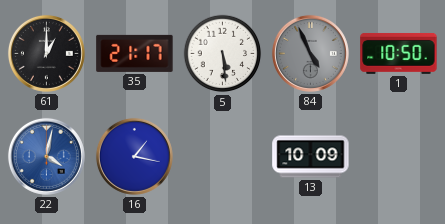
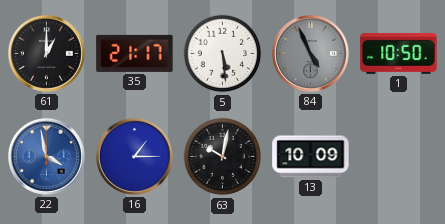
22: 4:02 -> 3:58 (46, 156)
16: 1:17 -> 1:15 (134, 156)
63: none -> 10:02 (223, 157)
